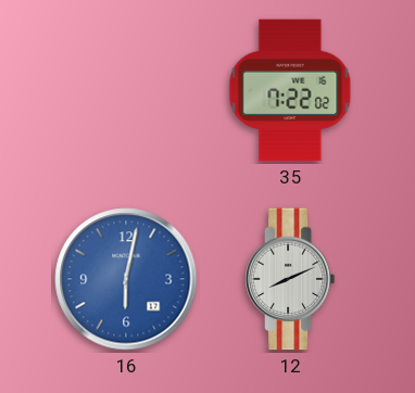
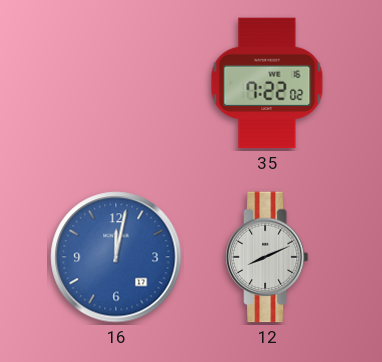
16: 6:02 -> 12:02 (116, 257)
